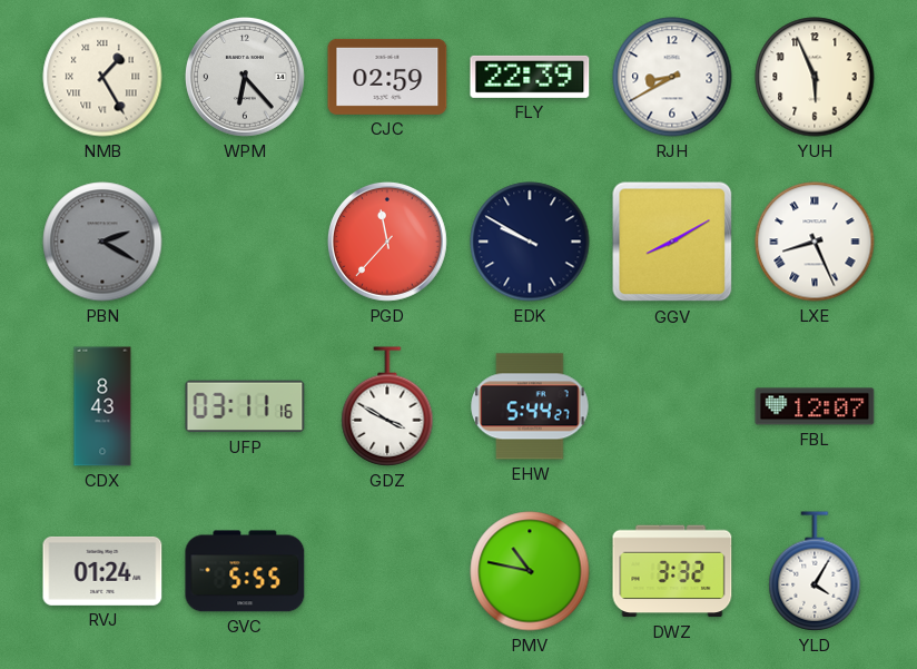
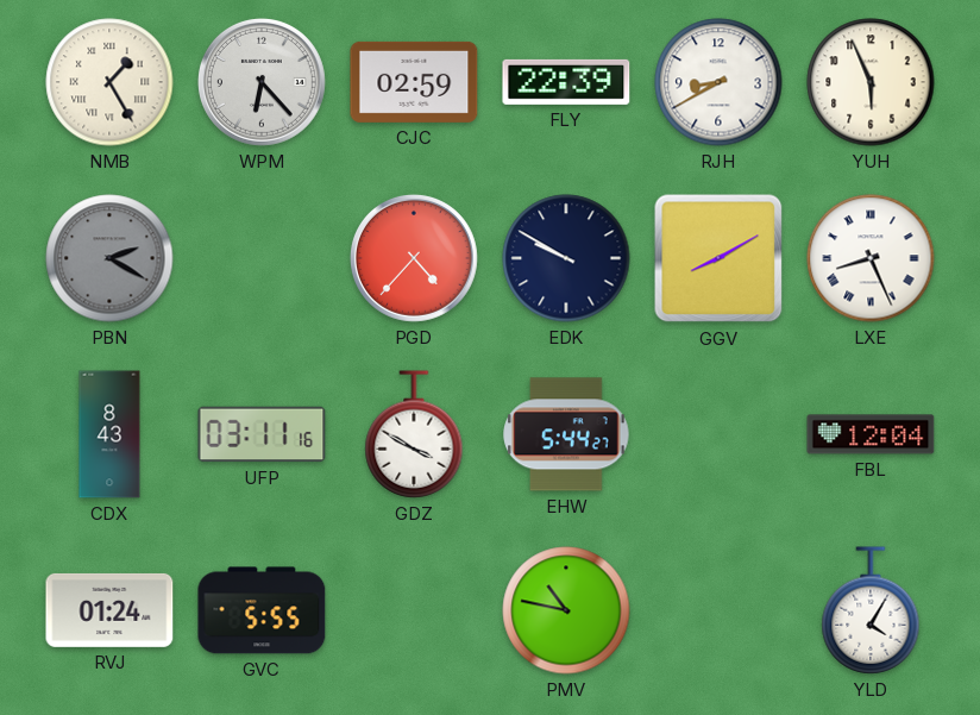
PGD: 11:37 -> 4:37 (414, 258)
FBL: 12:07 -> 12:04 (871, 434)
DWZ: 3:32 -> none (672, 571)
